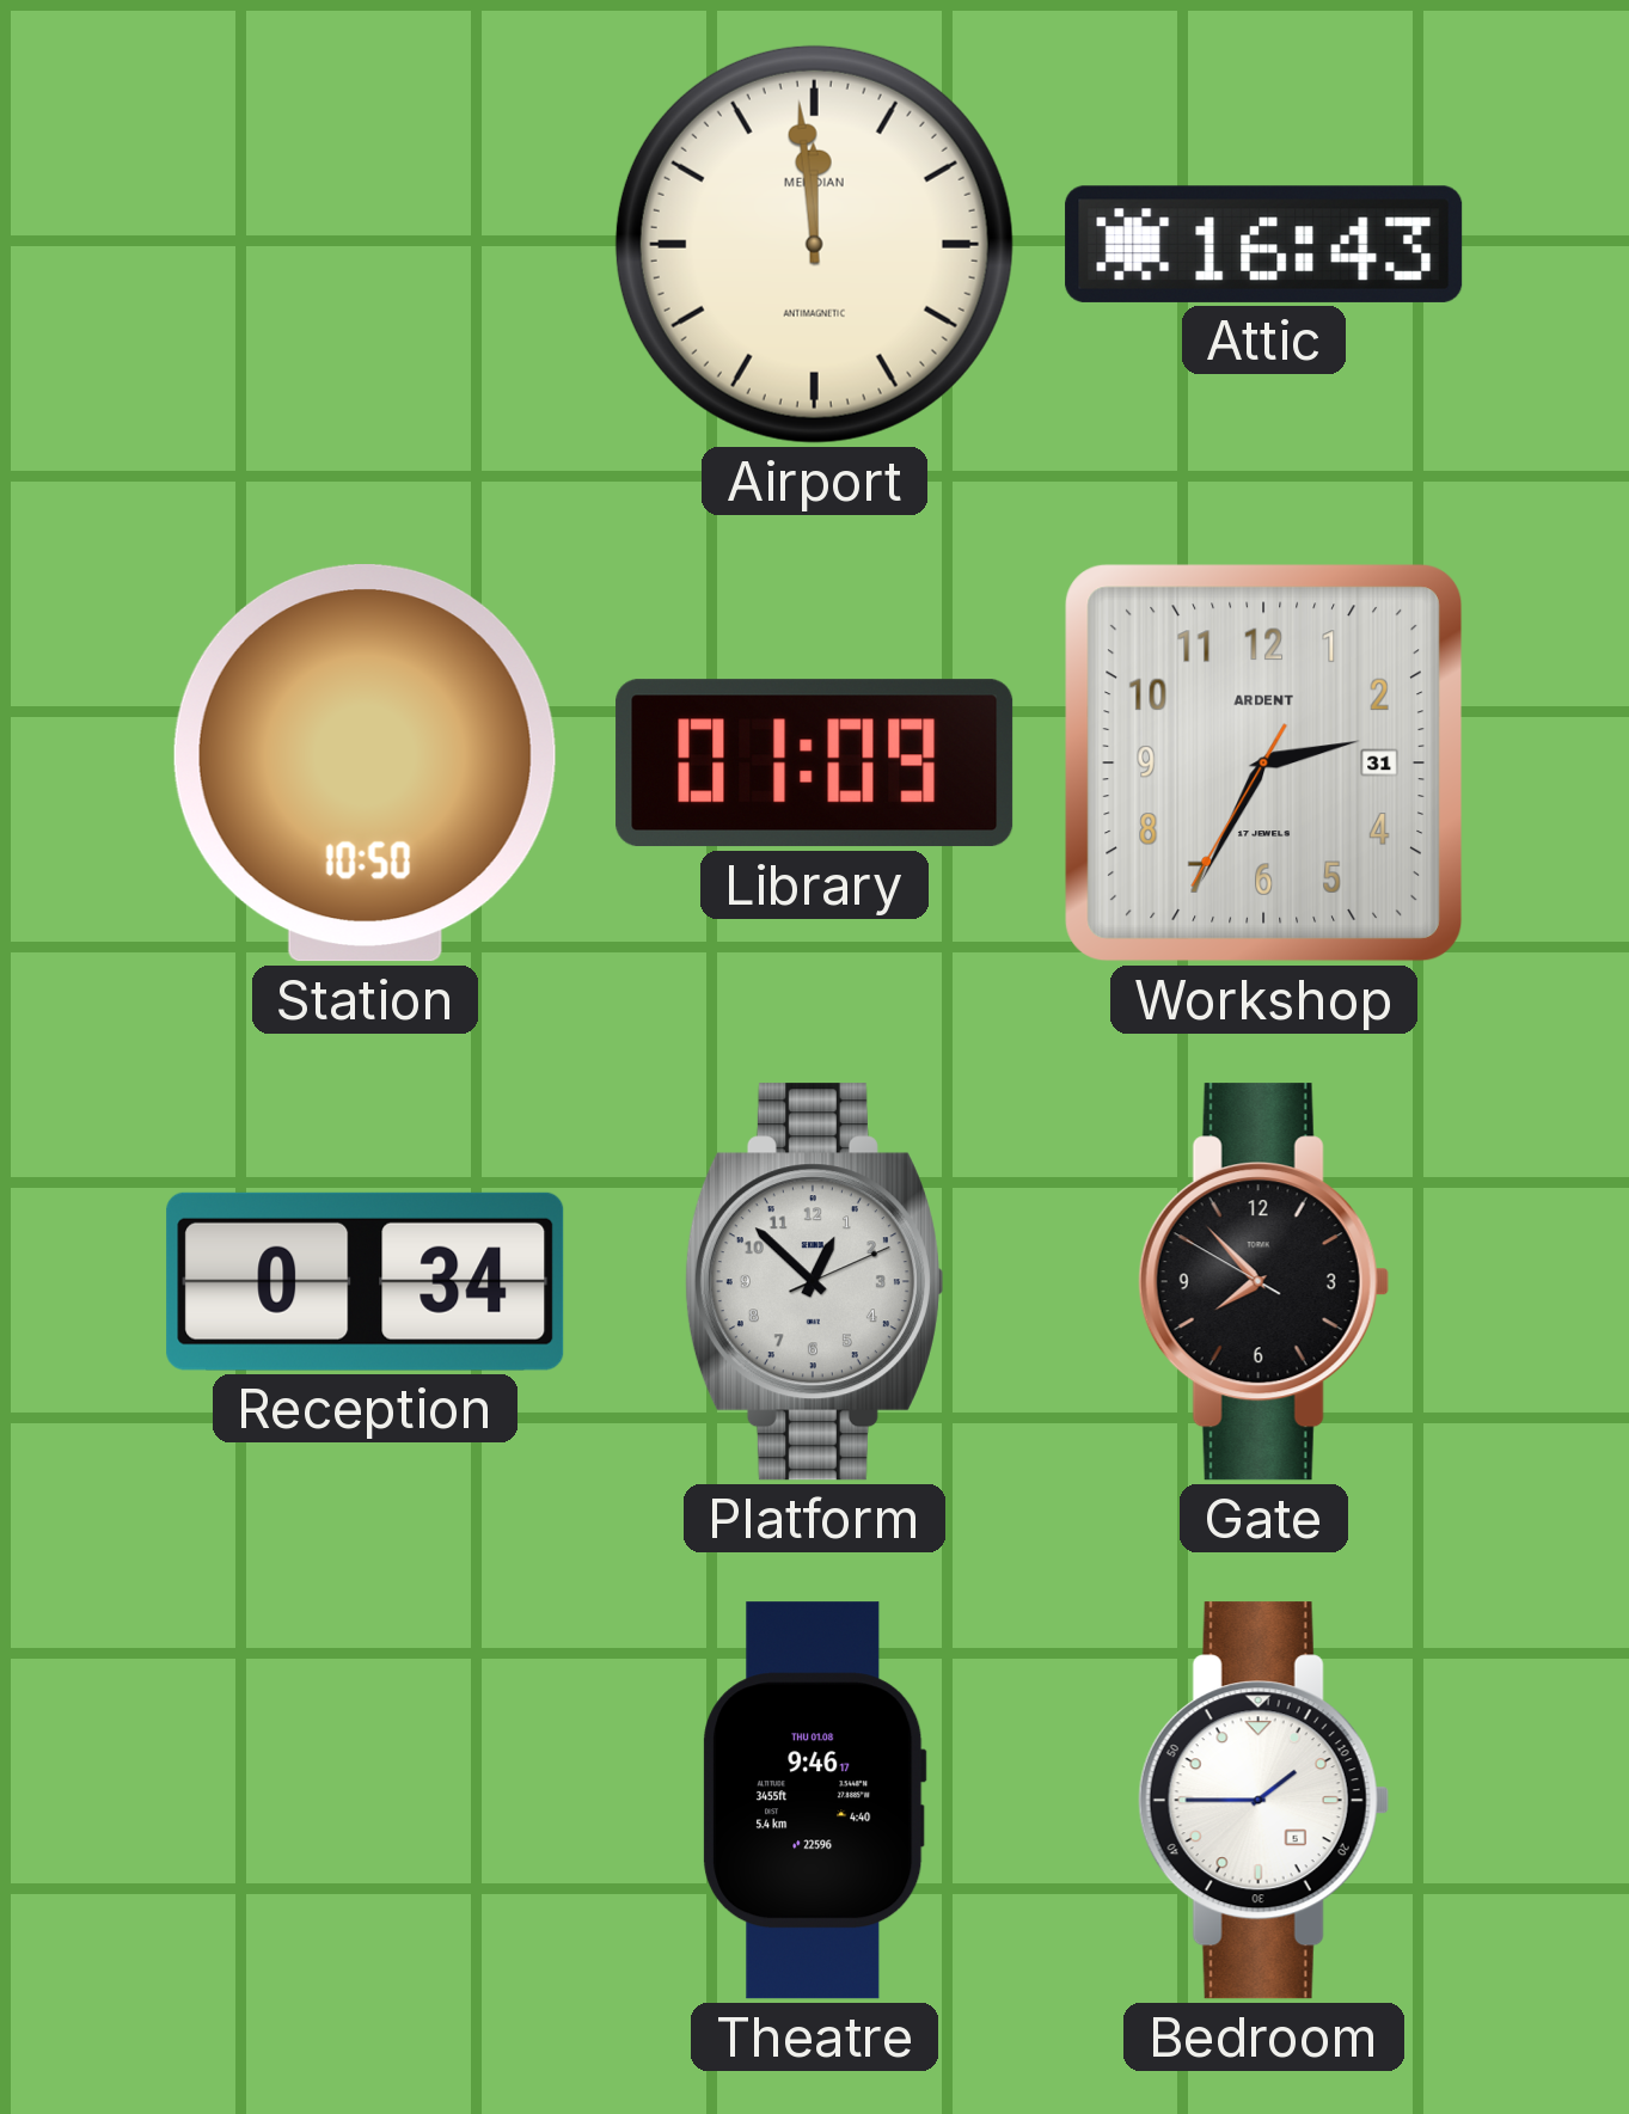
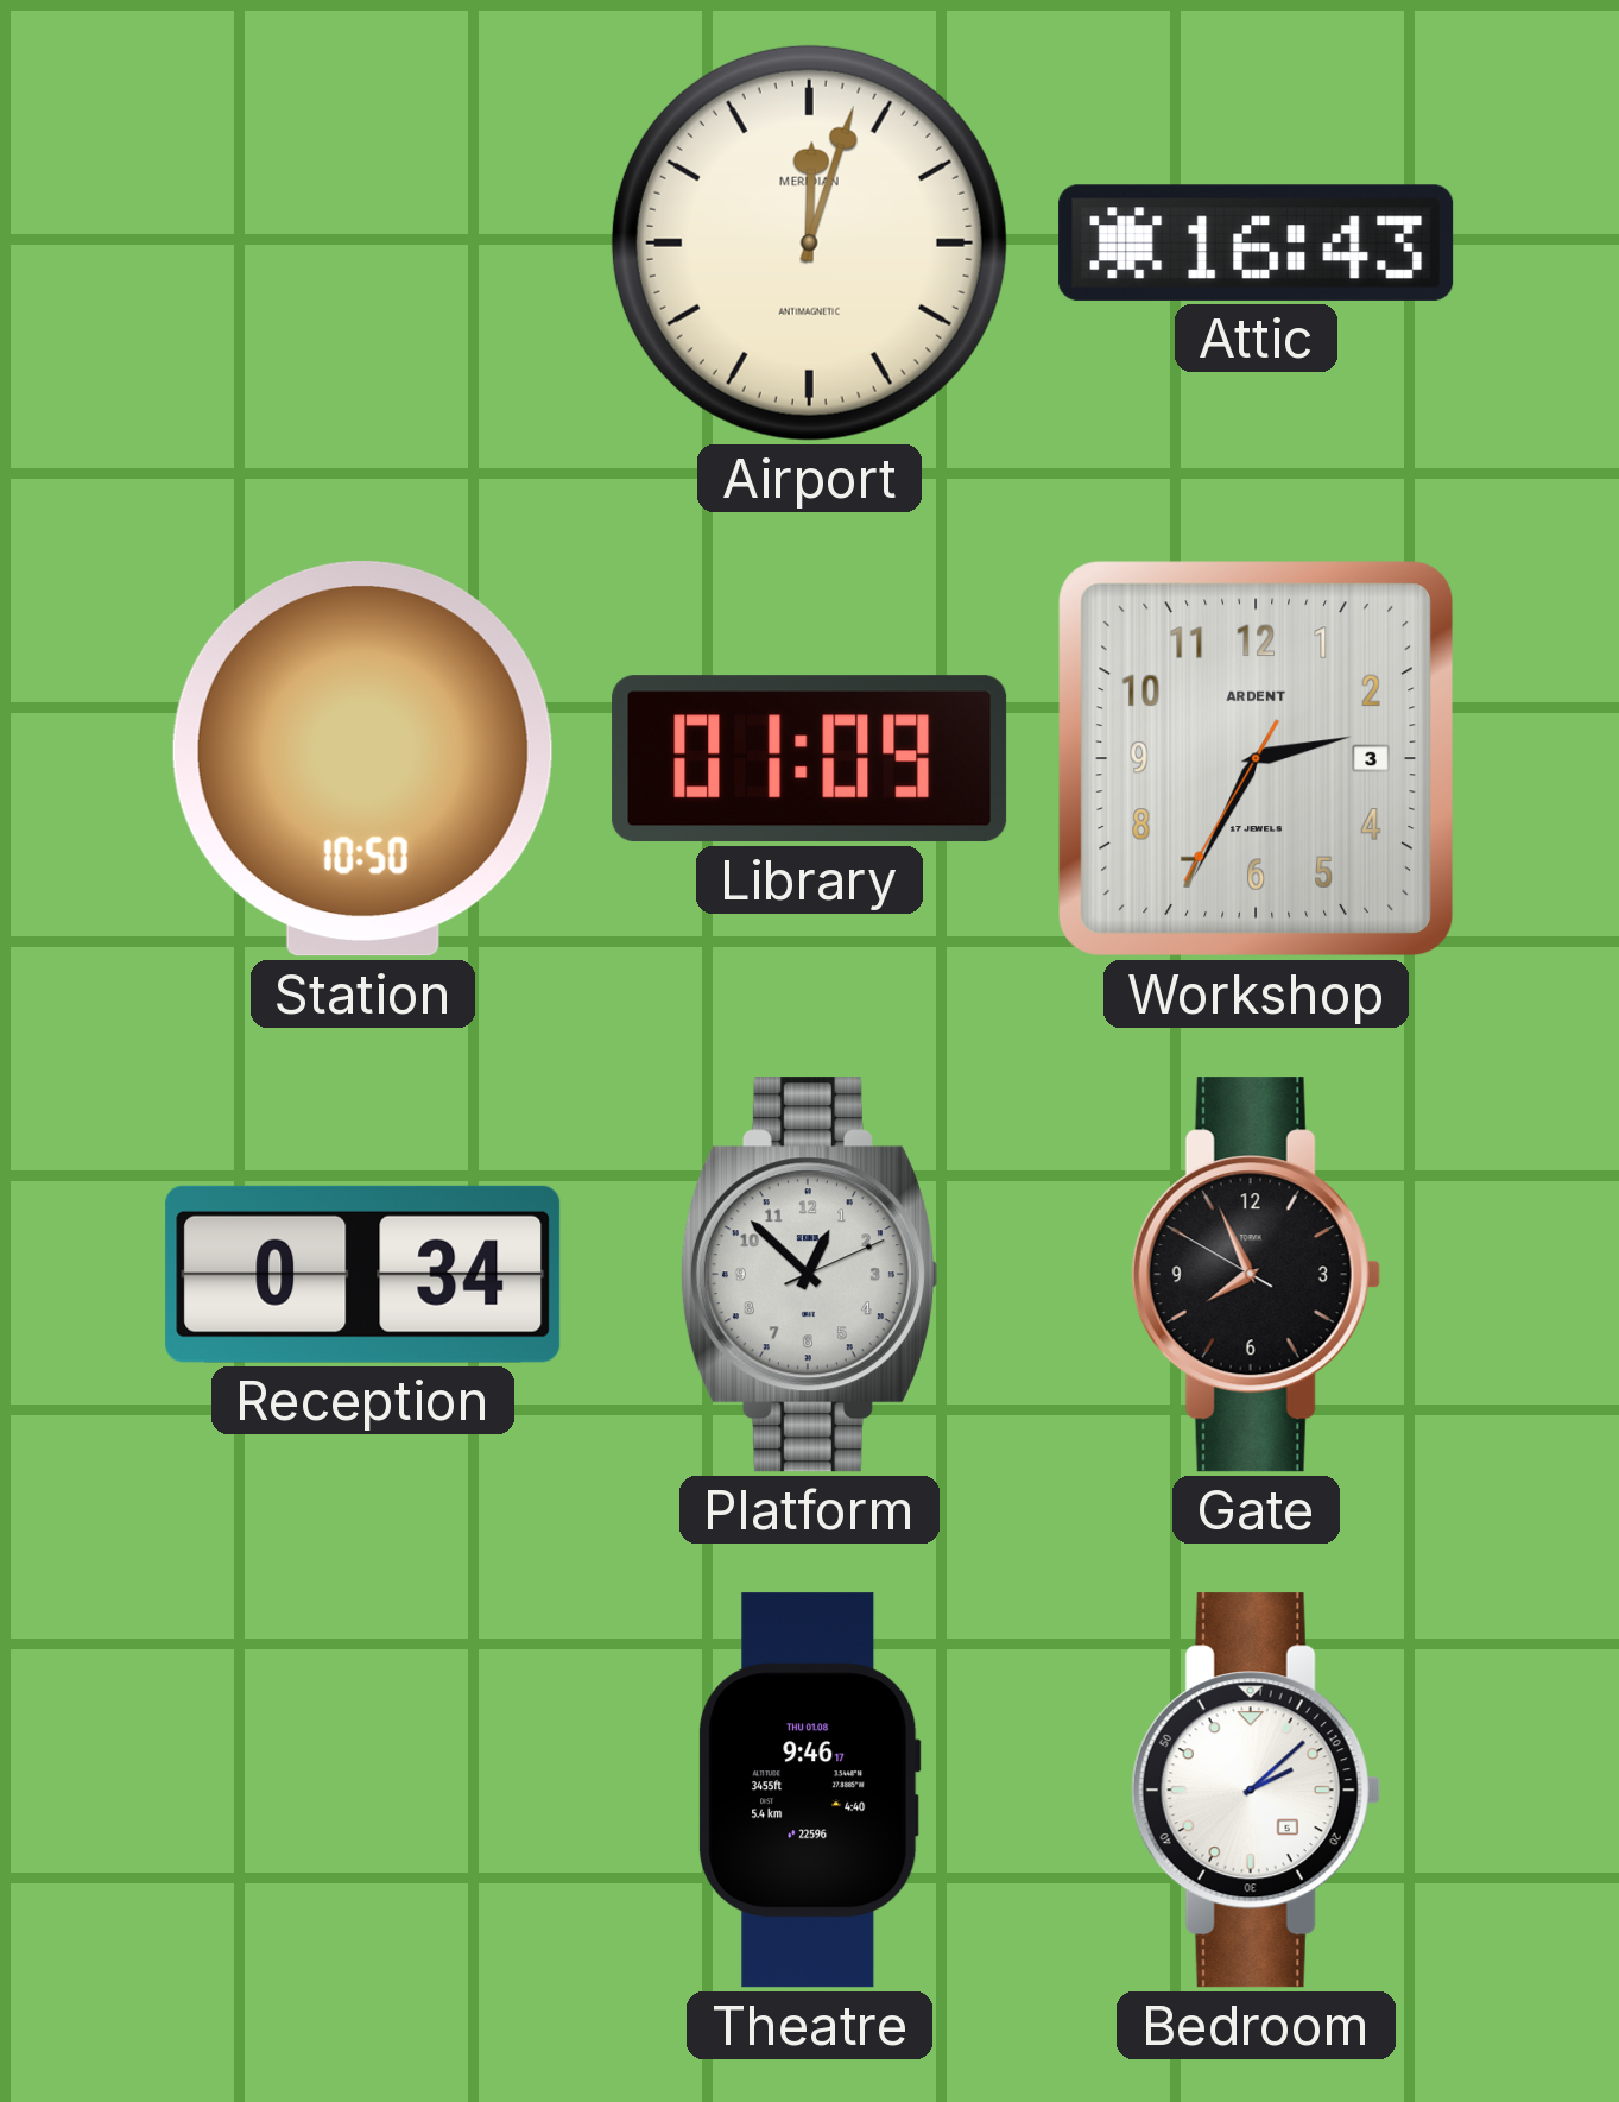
Airport: 11:59 -> 12:03 (809, 242)
Workshop date: 31 -> 3 (1256, 758)
Gate: 7:52 -> 7:55 (1256, 1275)
Bedroom: 1:45 -> 2:08 (1256, 1791)
